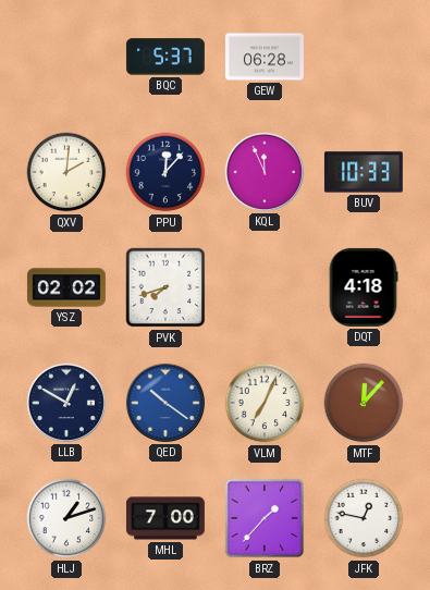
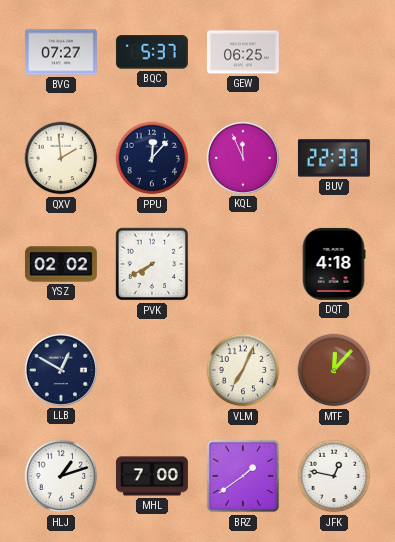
BVG: none -> 07:27 (61, 52)
GEW: 06:28 -> 06:25 (243, 52)
QXV: 2:01 -> 1:59 (61, 158)
BUV: 10:33 -> 22:33 (334, 158)
PVK: 7:42 -> 7:40 (152, 264)
QED: 10:21 -> none (165, 403)
BRZ: 1:37 -> 1:39 (243, 476)
